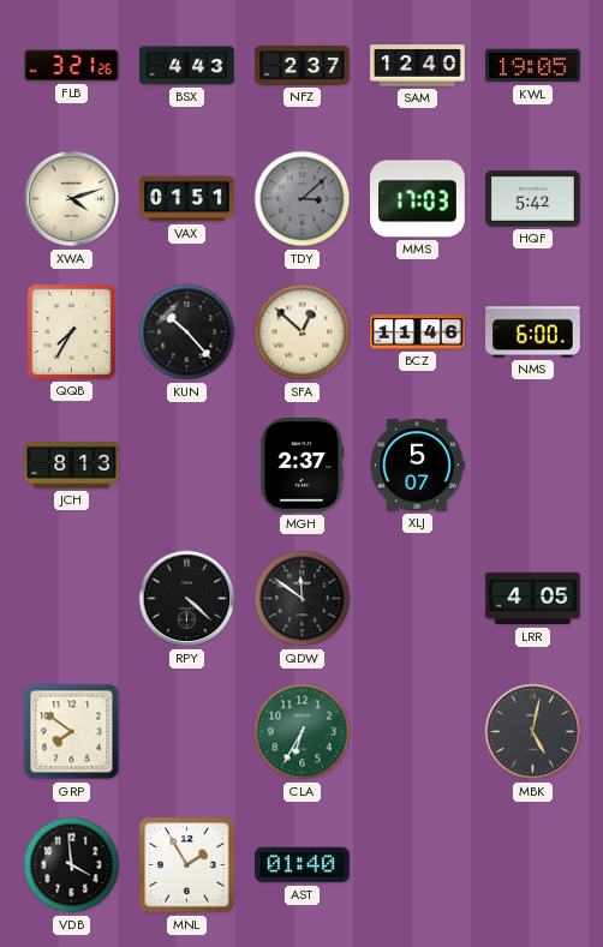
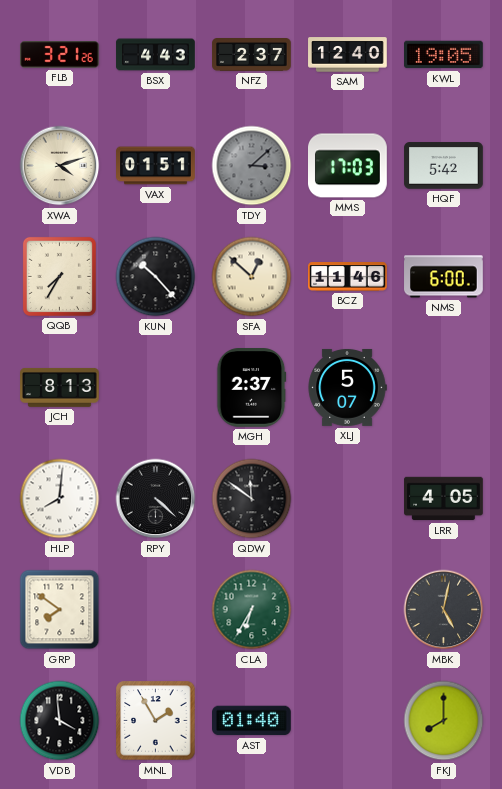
HLP: none -> 8:01 (60, 499)
FKJ: none -> 8:00 (444, 721)
